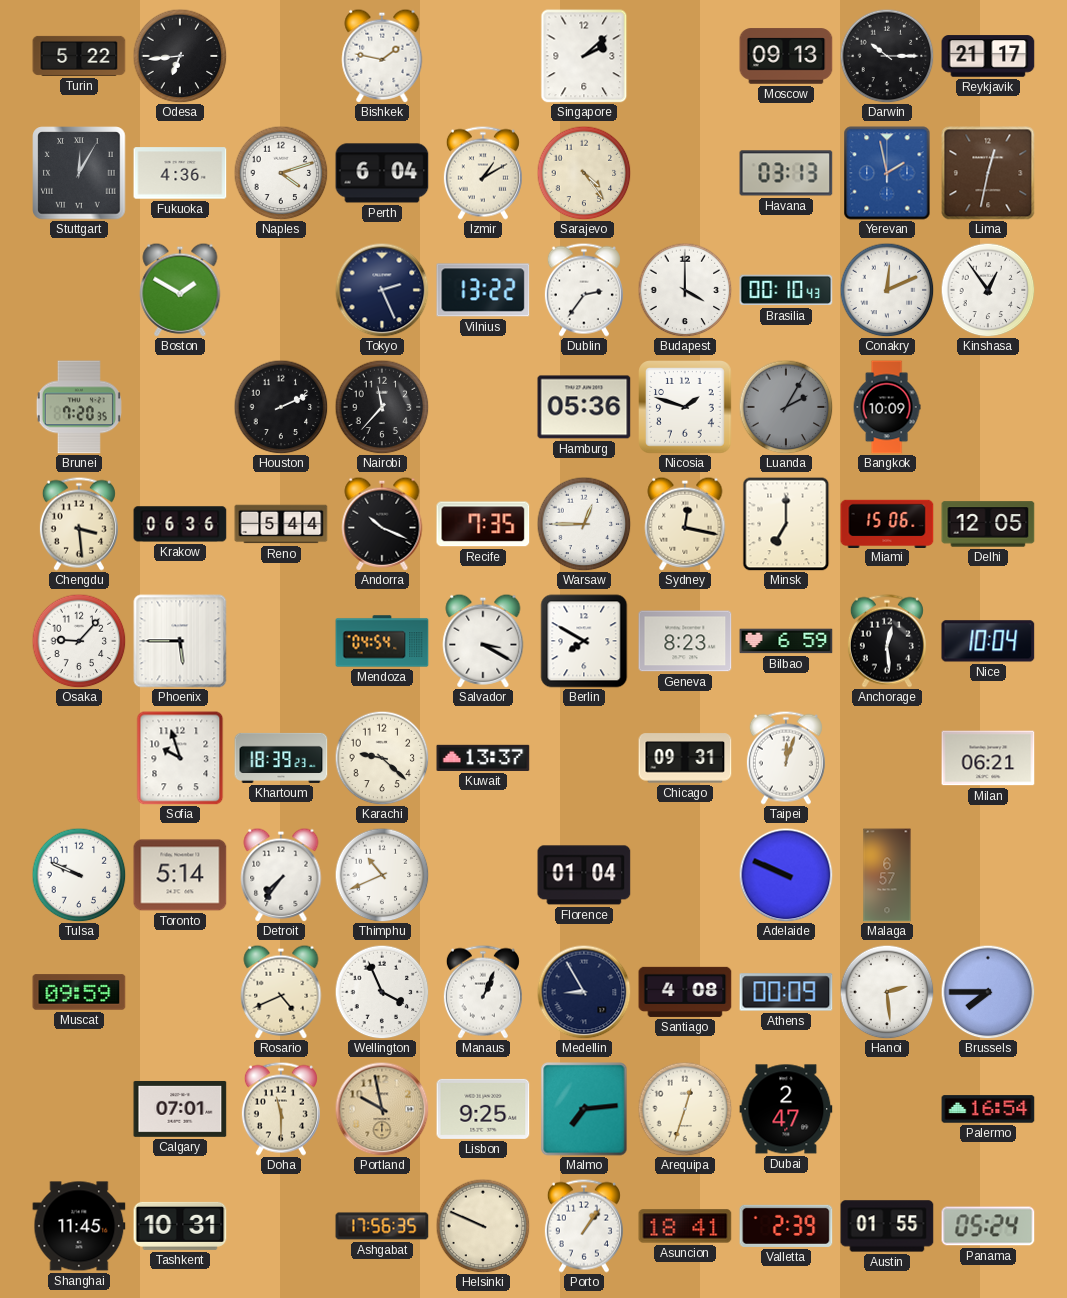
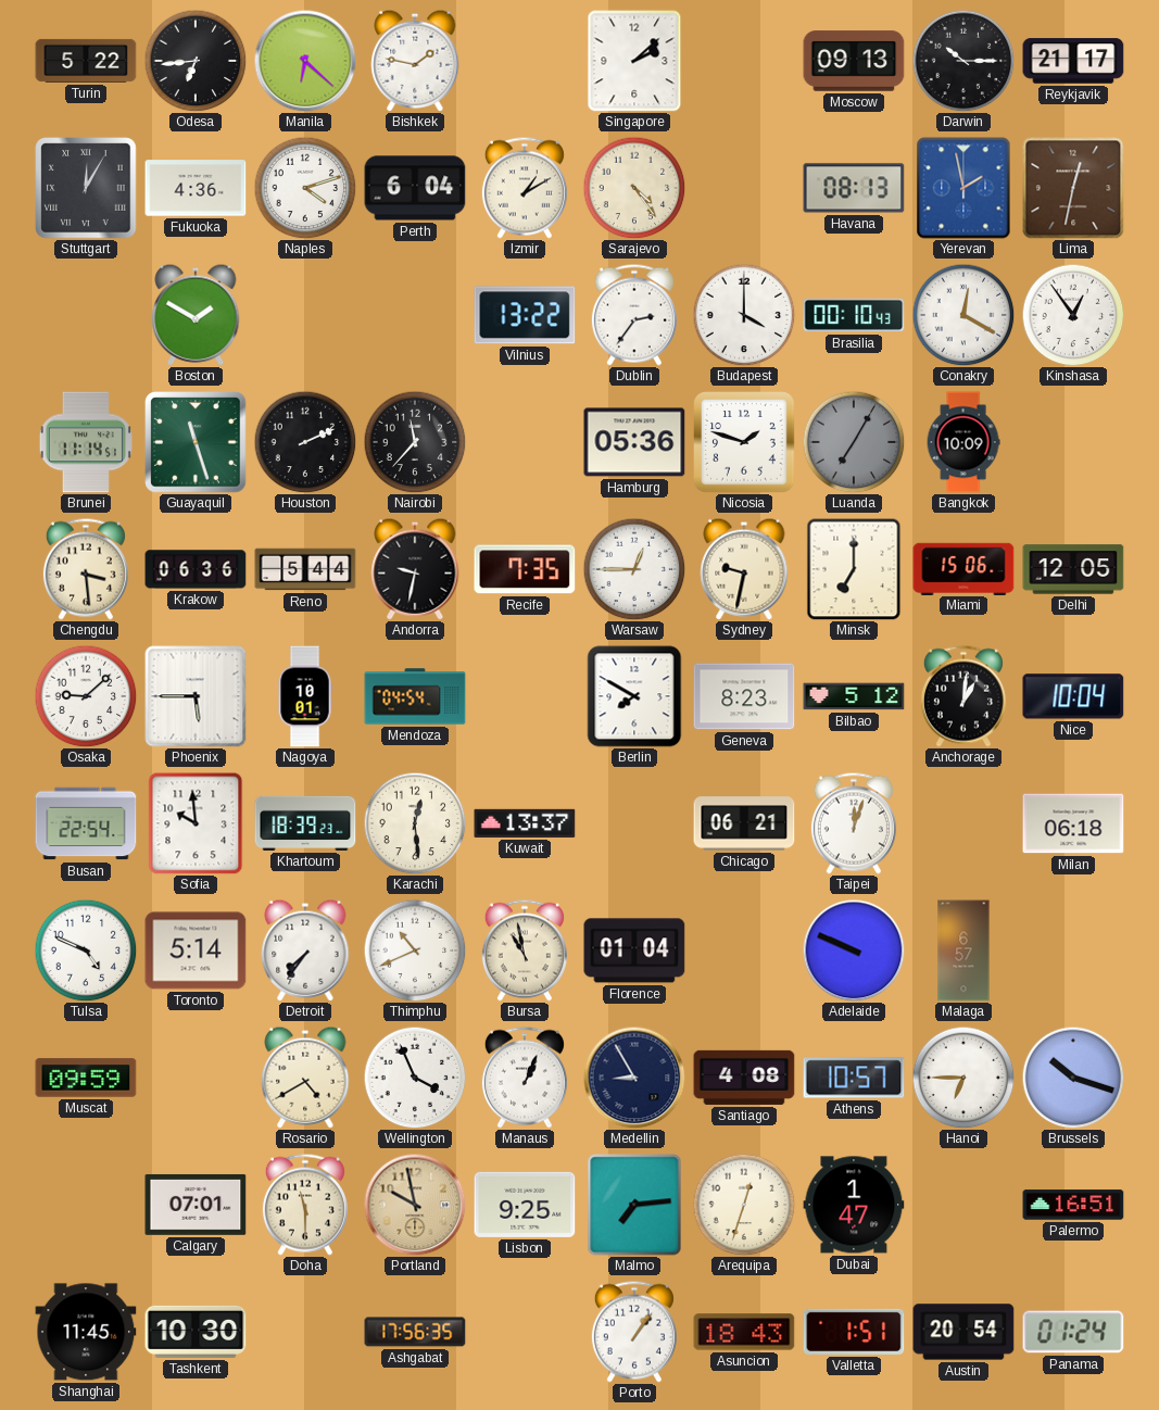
Manila: none -> 6:22 (305, 61)
Havana: 03:13 -> 08:13 (854, 188)
Tokyo: 2:26 -> none (382, 290)
Conakry: 12:11 -> 12:20 (963, 315)
Brunei: 7:20 -> 11:14 (86, 442)
Guayaquil: none -> 11:27 (196, 442)
Luanda: 2:05 -> 7:05 (854, 442)
Andorra: 10:19 -> 9:32 (415, 569)
Sydney: 12:17 -> 9:32 (744, 569)
Osaka: 9:07 -> 9:08 (86, 696)
Nagoya: none -> 10:01 (305, 696)
Salvador: 3:20 -> none (483, 641)
Bilbao: 6:59 -> 5:12 (854, 696)
Anchorage: 12:29 -> 1:01 (963, 696)
Busan: none -> 22:54 (86, 823)
Sofia: 9:57 -> 9:59 (196, 823)
Karachi: 9:22 -> 12:29 (415, 823)
Chicago: 09:31 -> 06:21 (744, 823)
Milan: 06:21 -> 06:18 (1073, 823)
Tulsa: 9:49 -> 4:49 (86, 951)
Bursa: none -> 10:58 (525, 951)
Rosario: 4:41 -> 4:40 (305, 1078)
Athens: 00:09 -> 10:57 (854, 1078)
Hanoi: 2:29 -> 6:45 (963, 1078)
Brussels: 7:45 -> 10:18 (1073, 1078)
Dubai: 2:47 -> 1:47 (854, 1205)
Palermo: 16:54 -> 16:51 (1073, 1205)
Tashkent: 10:31 -> 10:30 (196, 1332)
Helsinki: 9:49 -> none (483, 1226)
Asuncion: 18:41 -> 18:43 (744, 1332)
Valletta: 2:39 -> 1:51 (854, 1332)
Austin: 01:55 -> 20:54 (963, 1332)
Panama: 05:24 -> 01:24 (1073, 1332)
